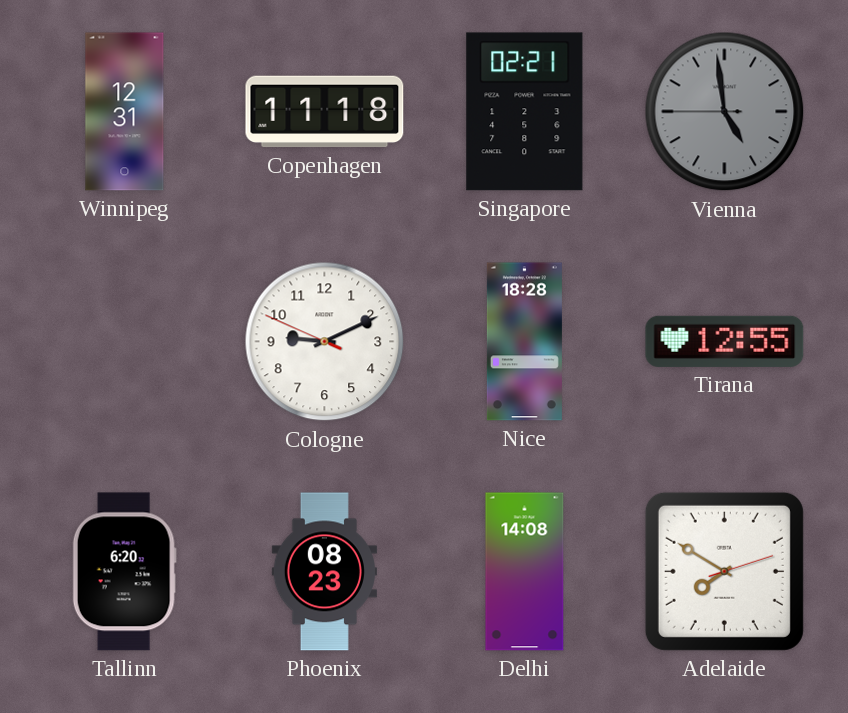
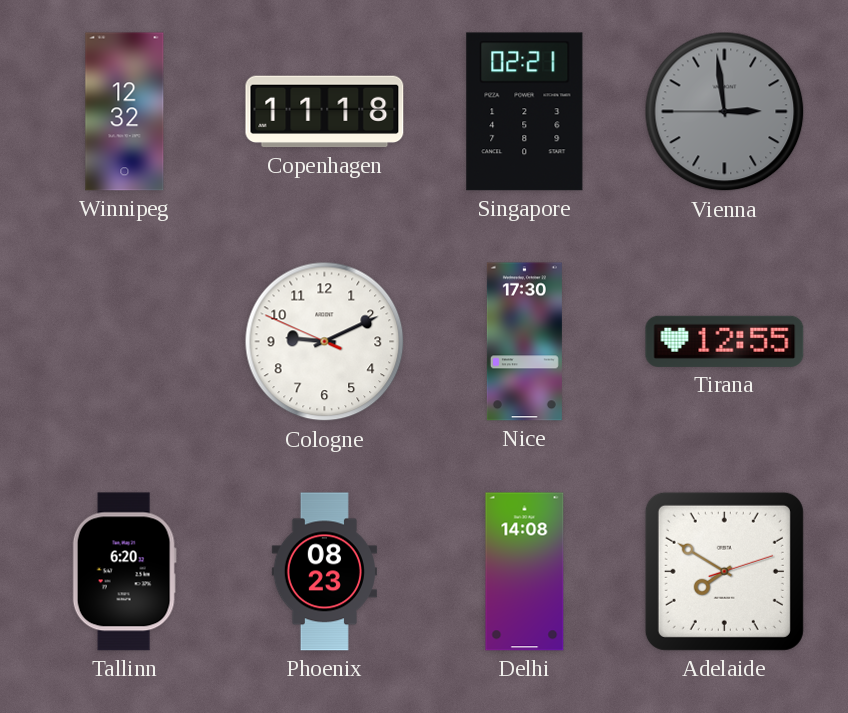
Winnipeg: 12:31 -> 12:32 (125, 112)
Vienna: 4:58 -> 2:58 (725, 112)
Nice: 18:28 -> 17:30 (524, 342)
